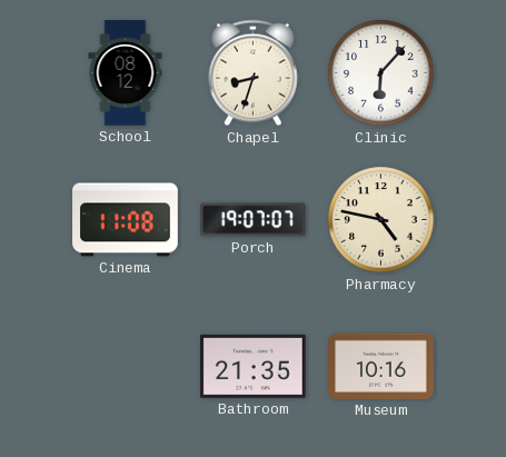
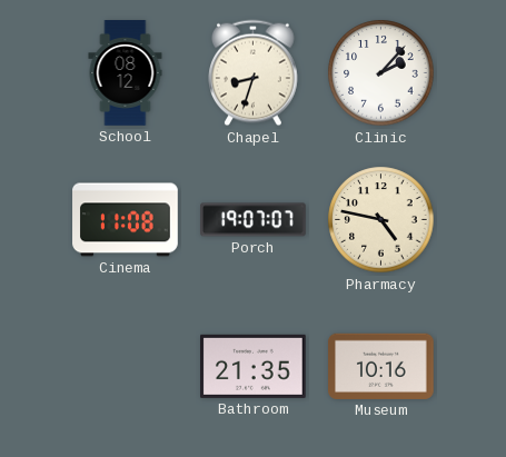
Clinic: 6:07 -> 2:07 (381, 73)
